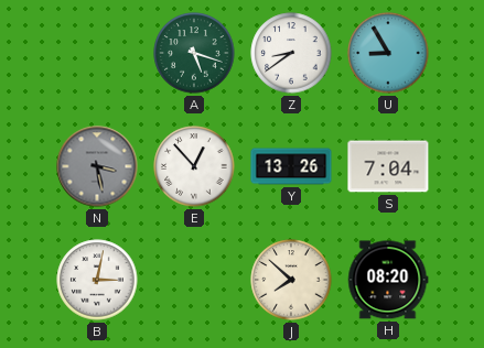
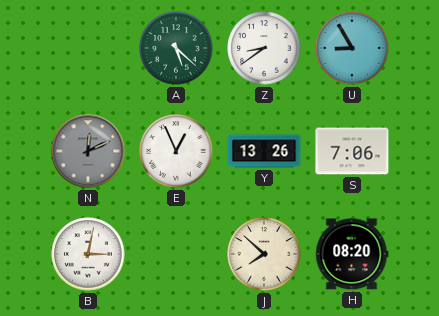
A: 5:18 -> 5:22 (176, 48)
N: 3:28 -> 12:11 (88, 151)
E: 12:53 -> 12:56 (176, 151)
S: 7:04 -> 7:06 (352, 151)
